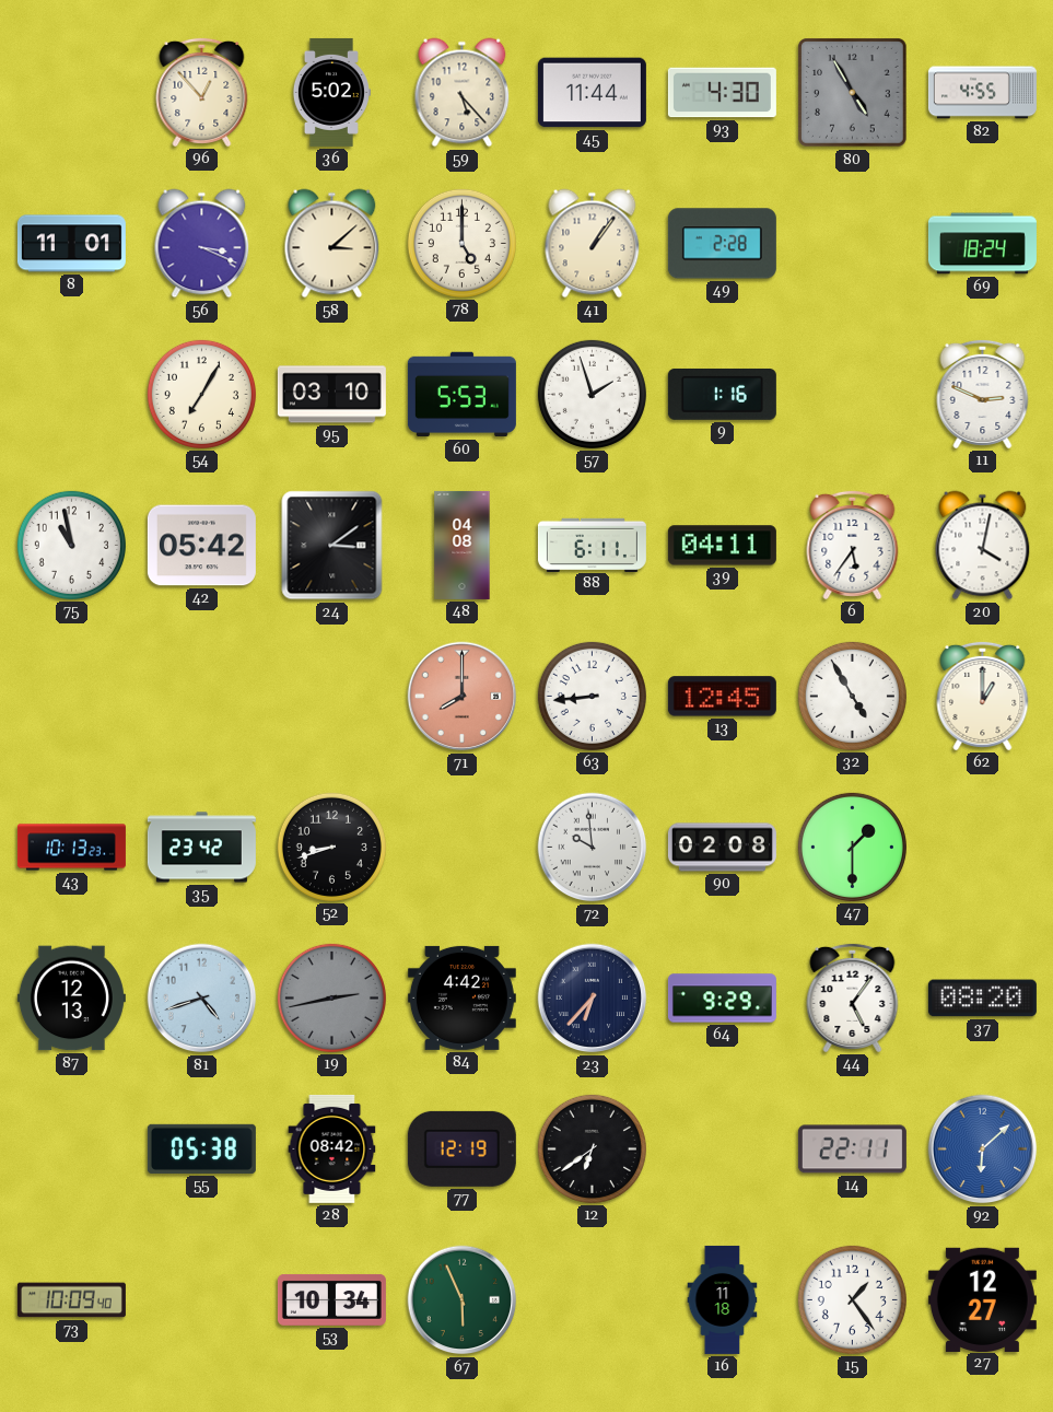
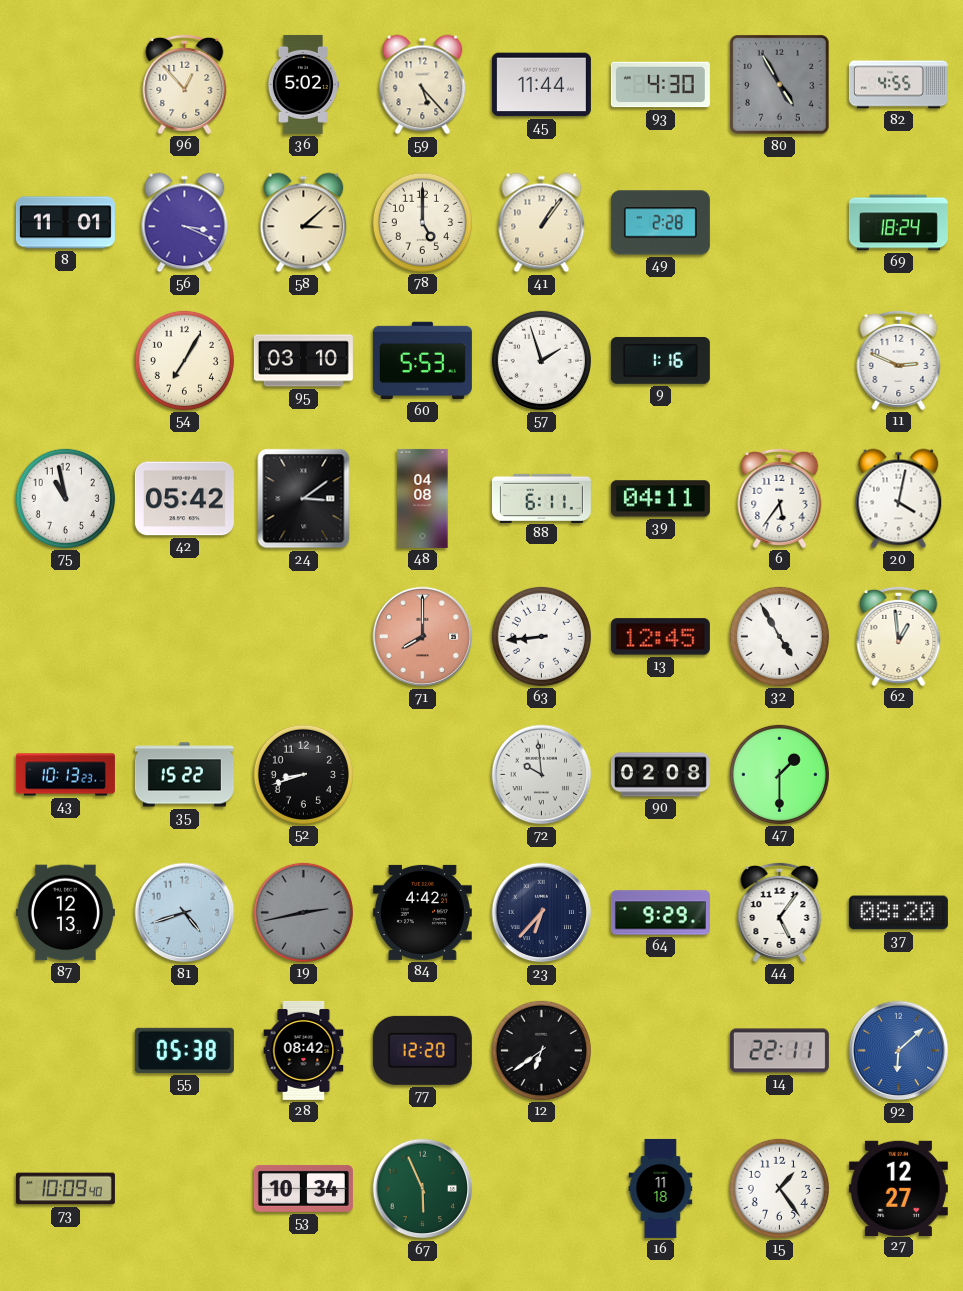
62: 1:00 -> 12:59 (899, 636)
35: 23:42 -> 15:22 (184, 775)
77: 12:19 -> 12:20 (422, 1050)
